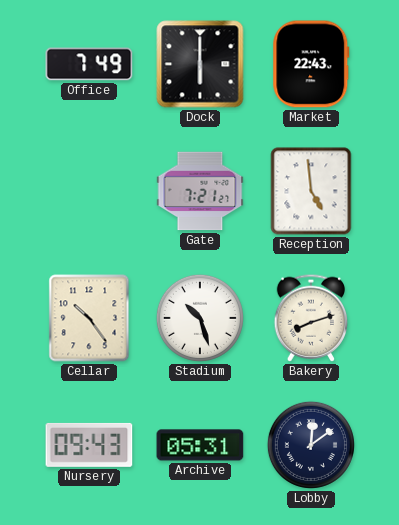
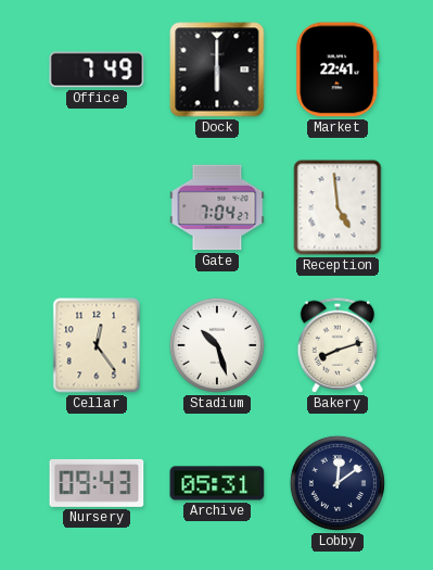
Market: 22:43 -> 22:41 (338, 69)
Gate: 7:21 -> 7:04 (217, 207)
Cellar: 10:24 -> 12:24 (97, 345)
